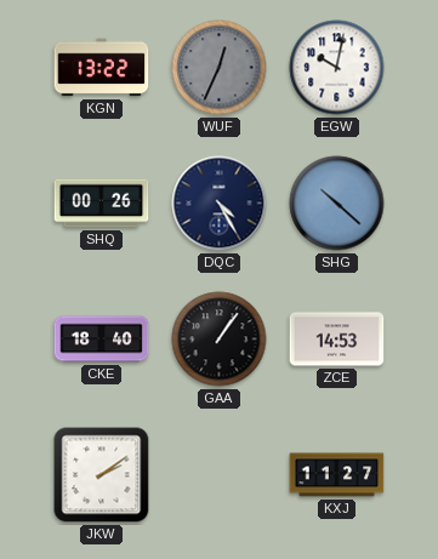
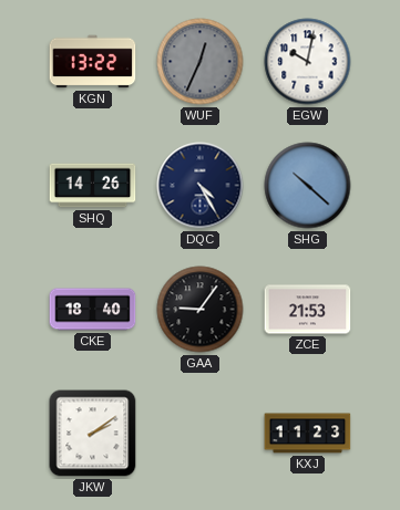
SHQ: 00:26 -> 14:26 (93, 186)
GAA: 1:06 -> 9:06 (201, 310)
ZCE: 14:53 -> 21:53 (308, 310)
KXJ: 11:27 -> 11:23 (308, 434)
